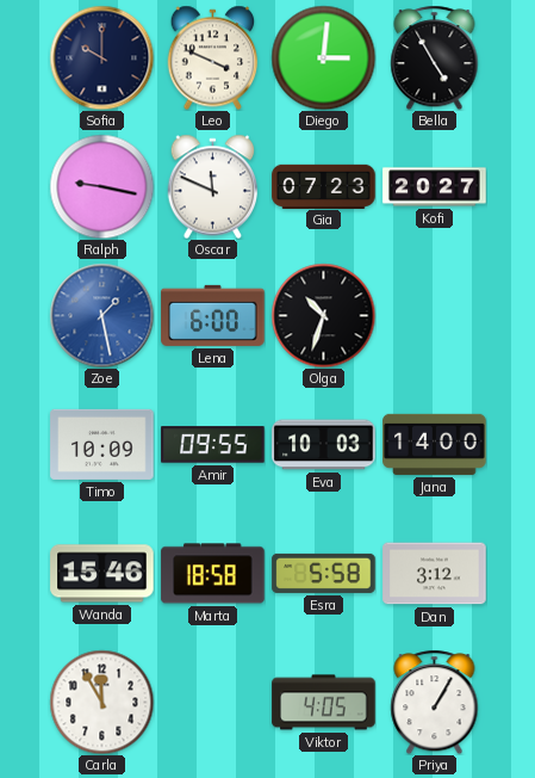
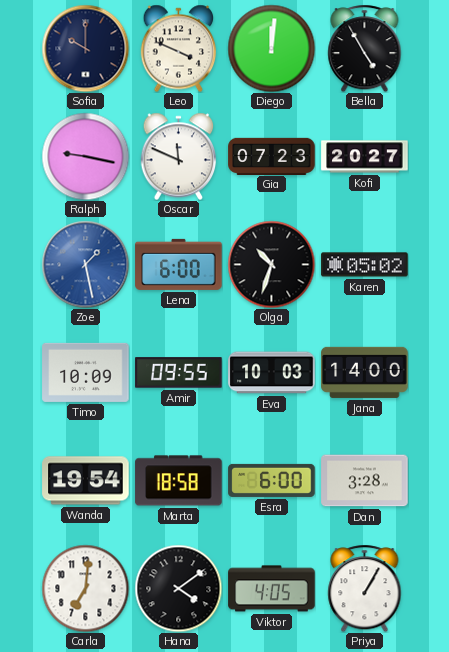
Diego: 3:01 -> 12:01 (271, 48)
Karen: none -> 05:02 (365, 265)
Wanda: 15:46 -> 19:54 (86, 481)
Esra: 5:58 -> 6:00 (272, 480)
Dan: 3:12 -> 3:28 (365, 481)
Carla: 11:55 -> 7:01 (85, 588)
Hana: none -> 4:09 (178, 588)
